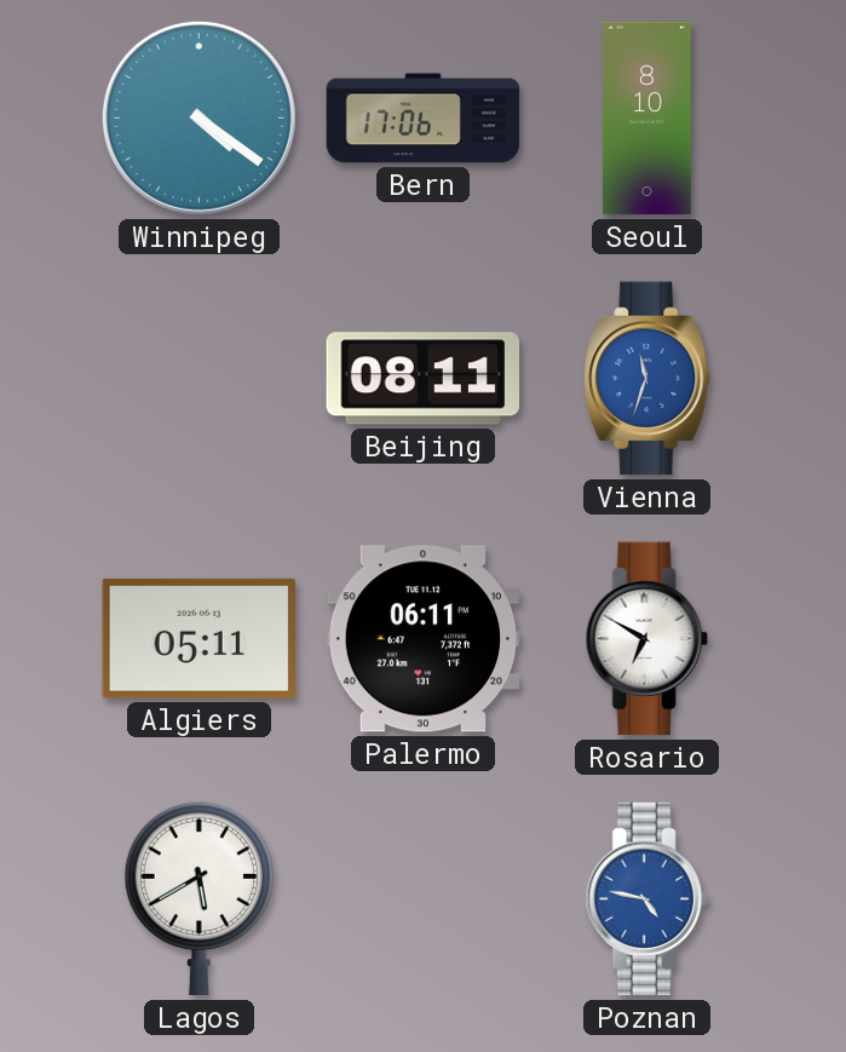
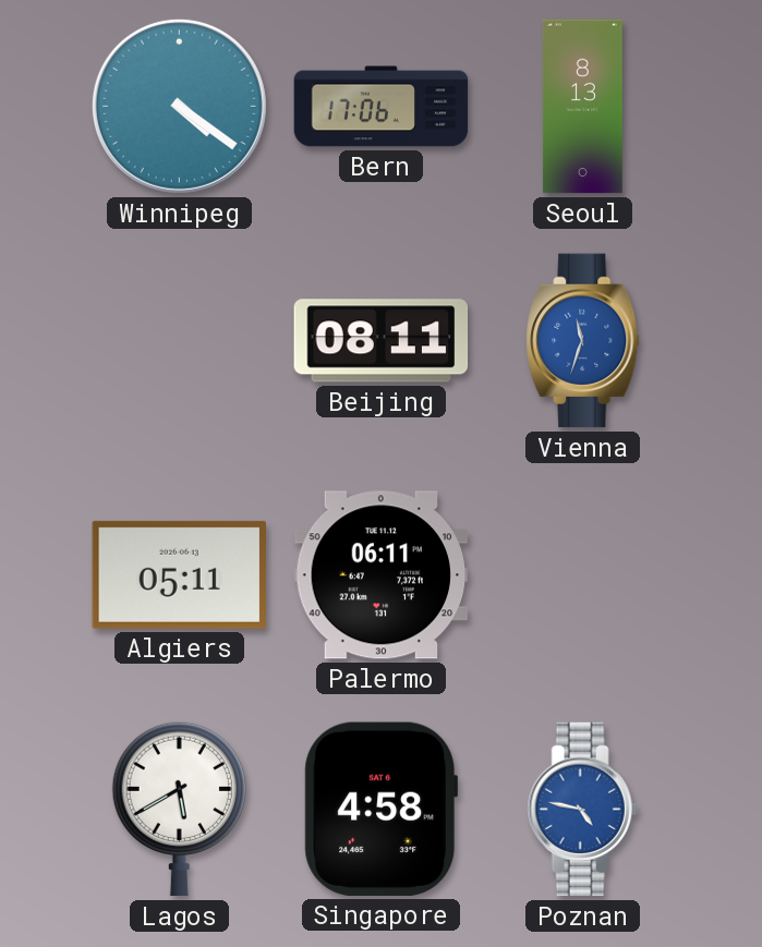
Seoul: 8:10 -> 8:13 (583, 107)
Rosario: 6:50 -> none (646, 639)
Singapore: none -> 4:58 (380, 809)
